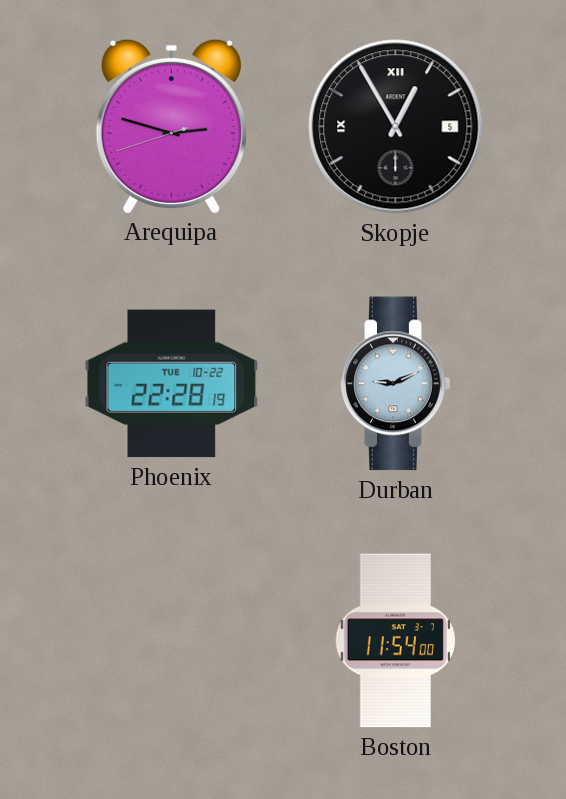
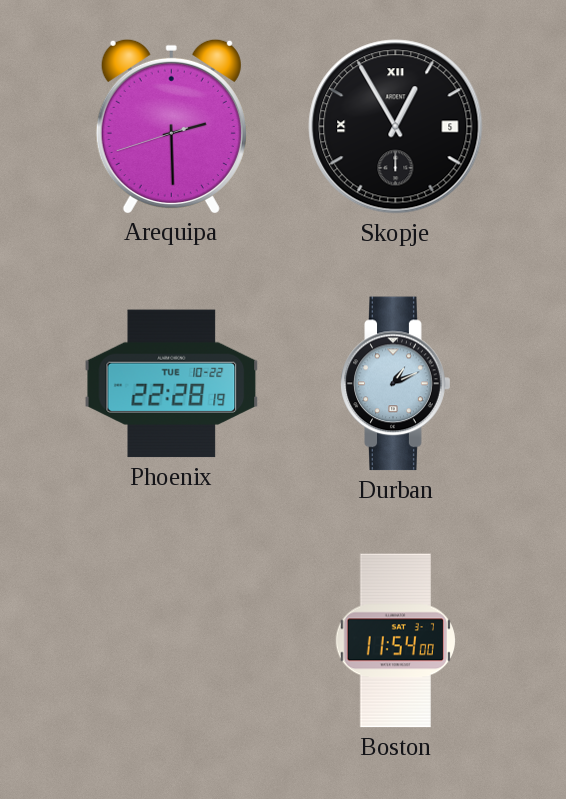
Arequipa: 2:47 -> 2:29 (171, 126)
Durban: 9:11 -> 1:11 (396, 384)
